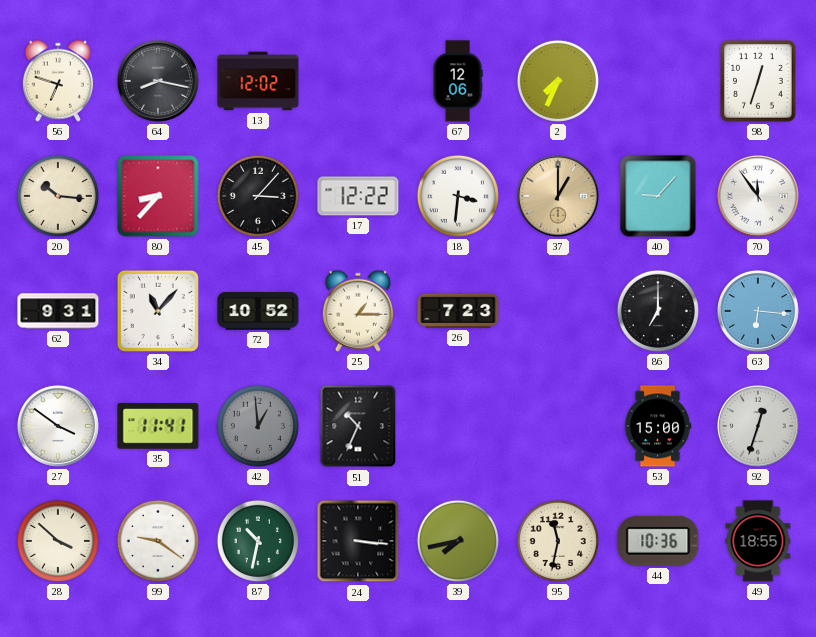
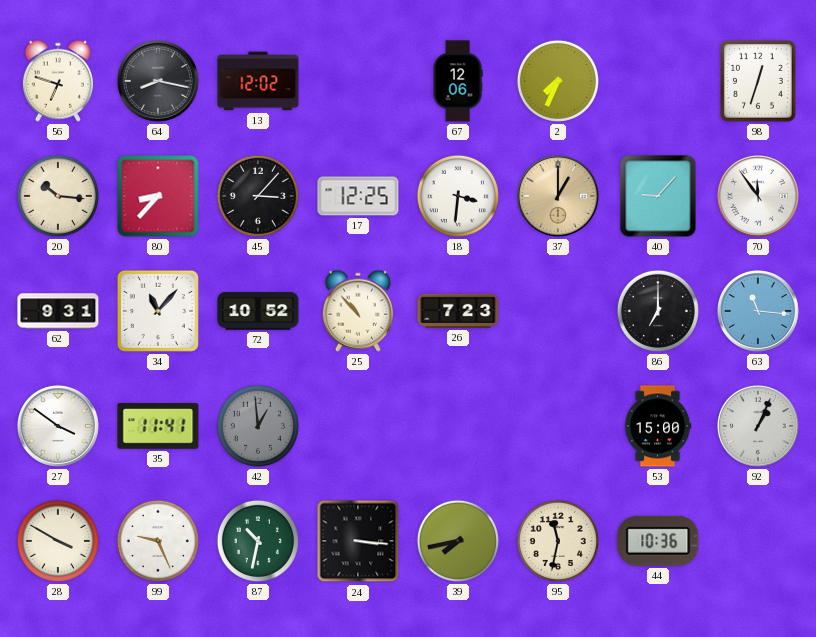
17: 12:22 -> 12:25 (358, 196)
25: 1:15 -> 10:53 (358, 311)
63: 6:16 -> 11:16 (758, 311)
51: 10:34 -> none (358, 426)
92: 12:33 -> 1:04 (758, 426)
28: 3:52 -> 3:50 (58, 541)
99: 9:21 -> 9:26 (158, 541)
49: 18:55 -> none (758, 541)
